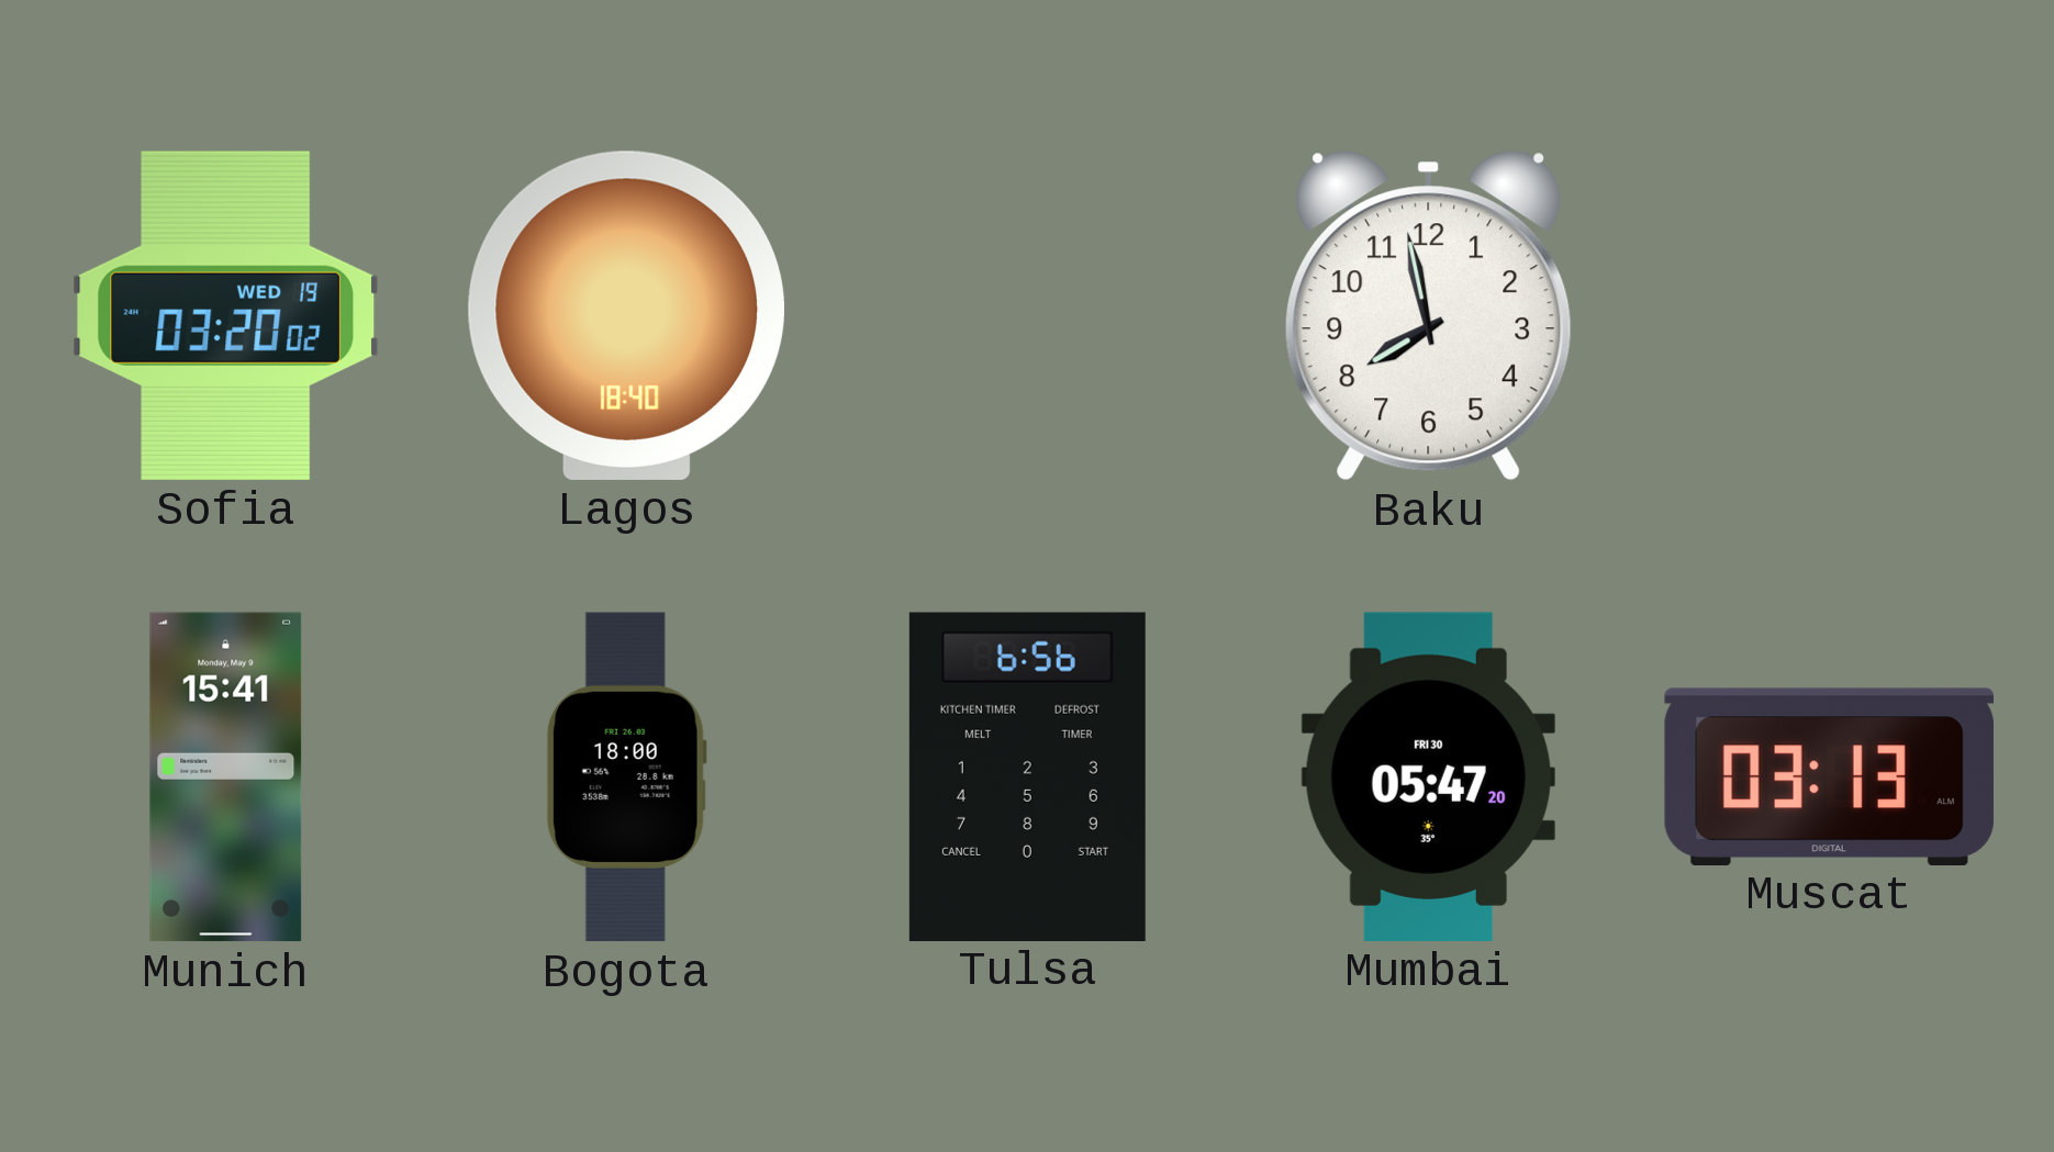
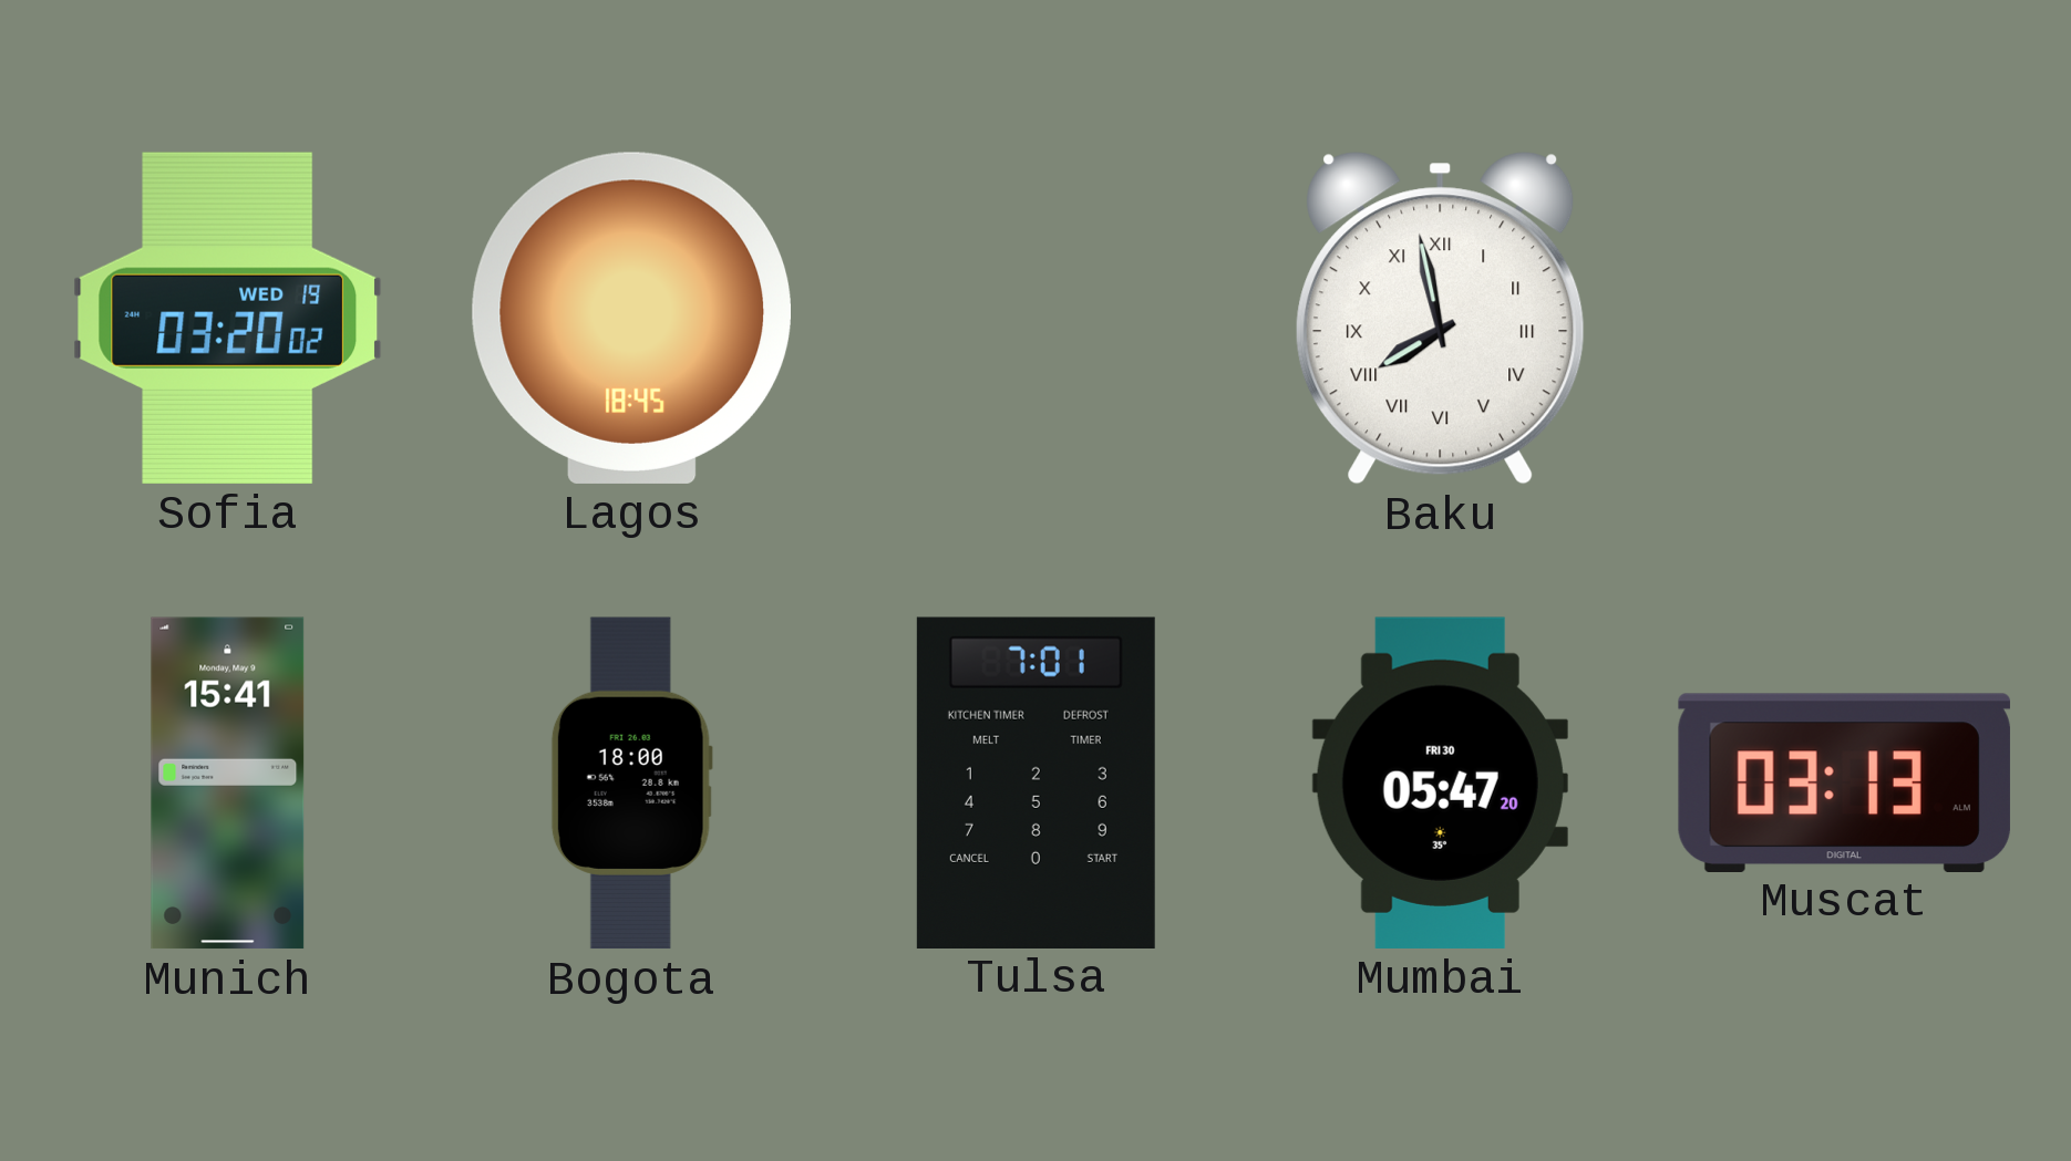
Lagos: 18:40 -> 18:45 (631, 318)
Baku numerals: Arabic -> Roman (1441, 319)
Tulsa: 6:56 -> 7:01 (1035, 782)
